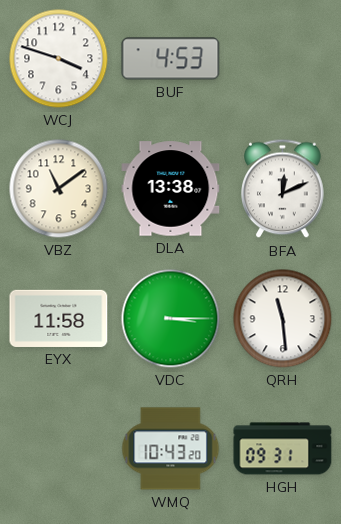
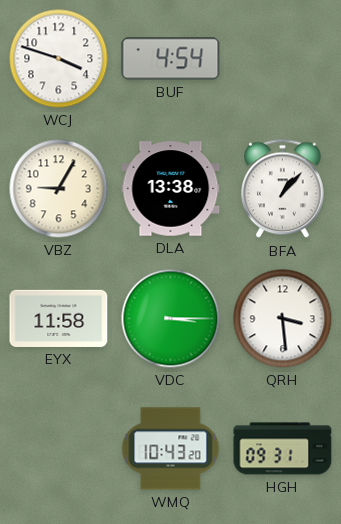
BUF: 4:53 -> 4:54 (171, 59)
VBZ: 11:09 -> 9:05 (59, 189)
BFA: 12:11 -> 1:07 (283, 189)
QRH: 11:29 -> 3:29 (283, 319)
